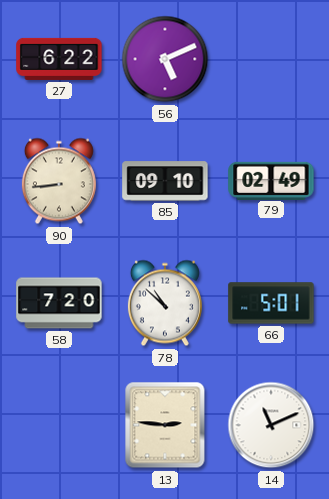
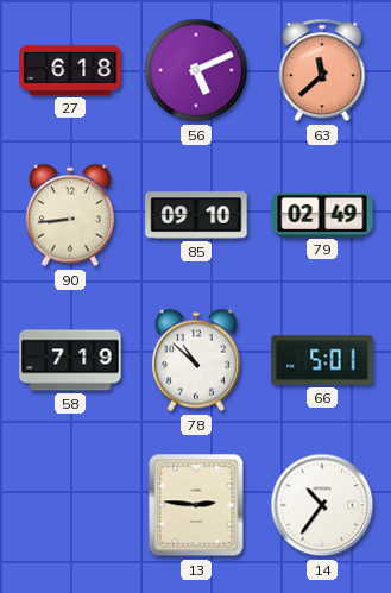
27: 6:22 -> 6:18 (70, 70)
63: none -> 11:38 (322, 70)
58: 7:20 -> 7:19 (70, 360)
14: 11:11 -> 10:36 (322, 505)
